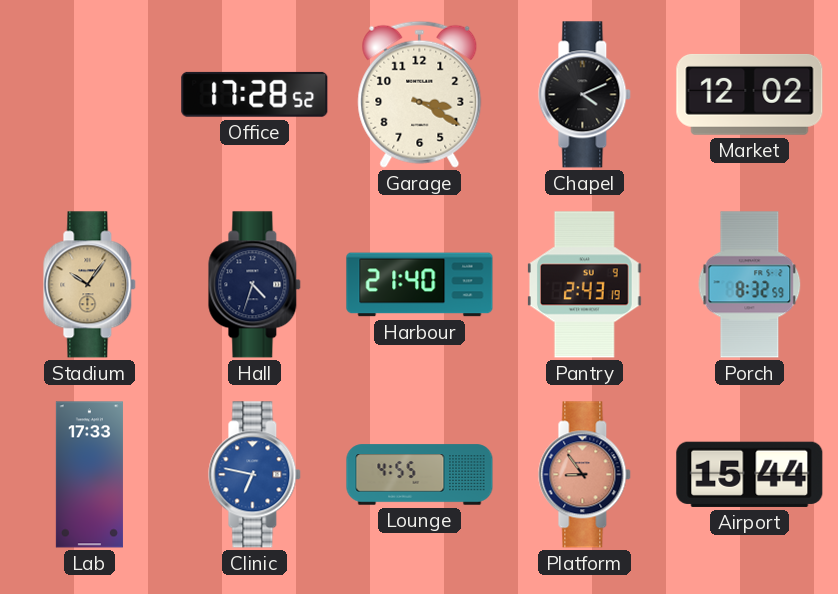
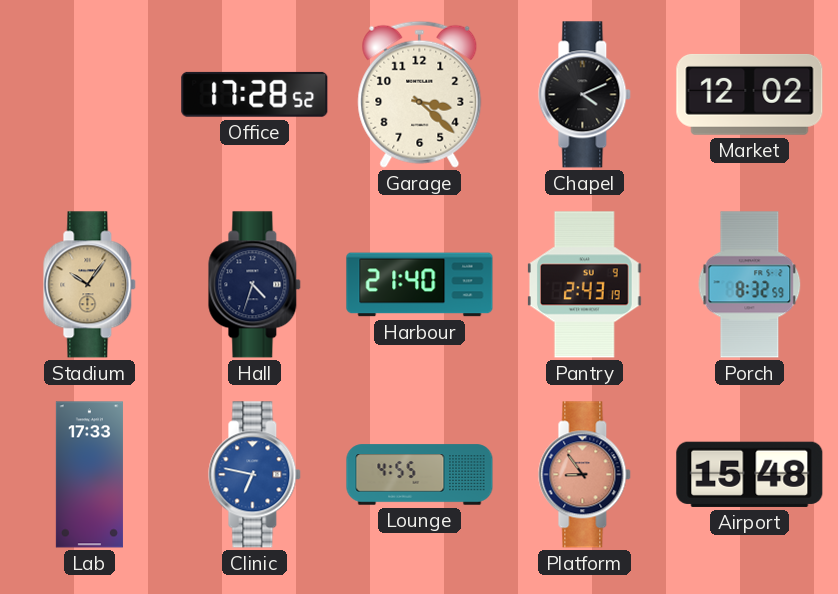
Garage: 3:20 -> 3:22 (420, 94)
Airport: 15:44 -> 15:48 (750, 474)
